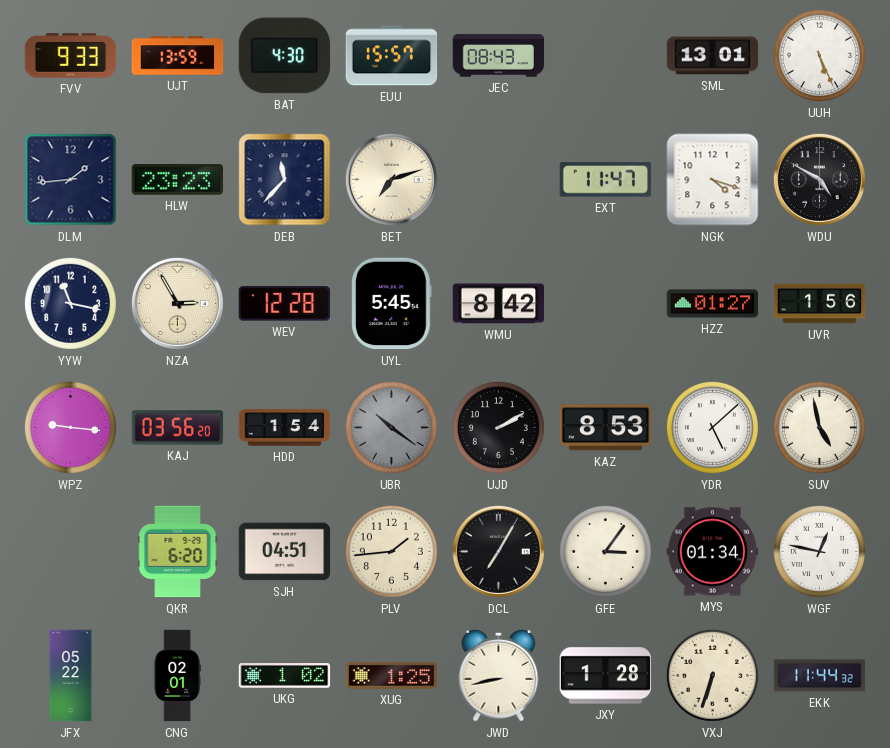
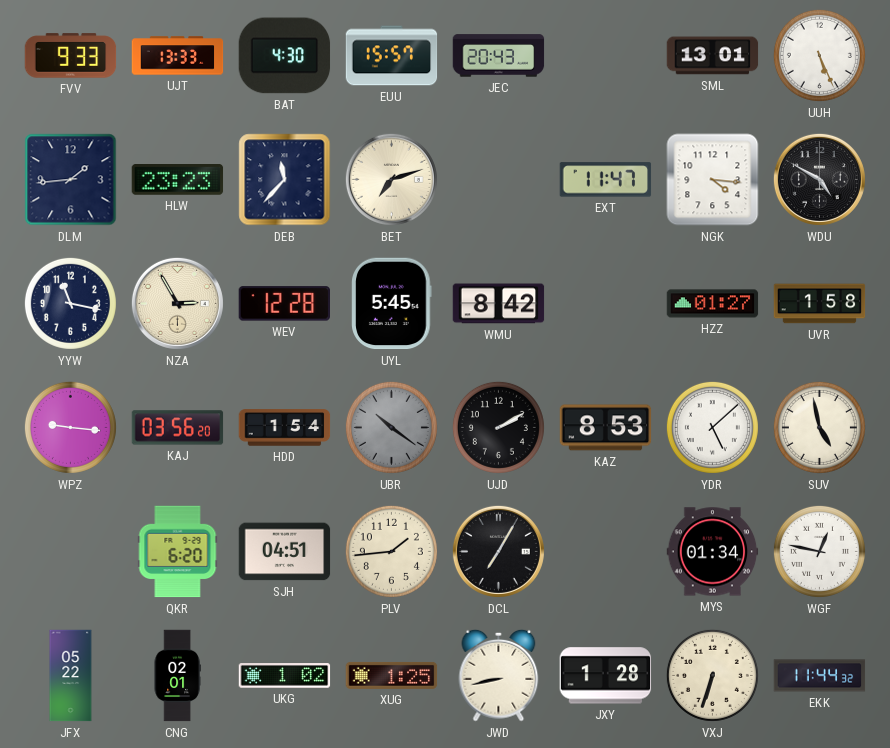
UJT: 13:59 -> 13:33 (178, 56)
JEC: 08:43 -> 20:43 (499, 56)
NGK: 4:18 -> 4:16 (713, 180)
UVR: 1:56 -> 1:58 (820, 304)
GFE: 3:06 -> none (605, 551)
